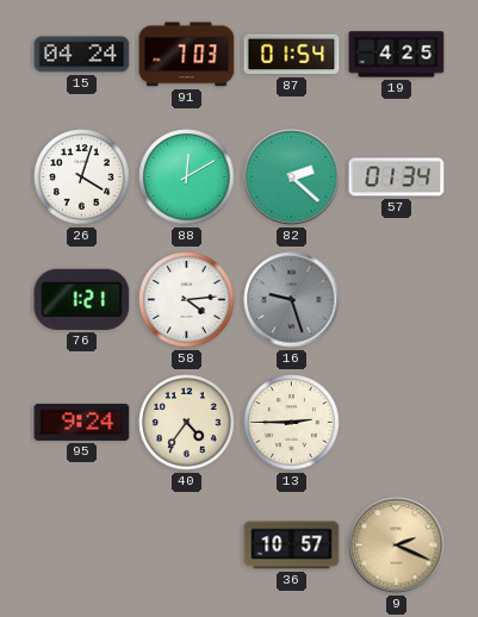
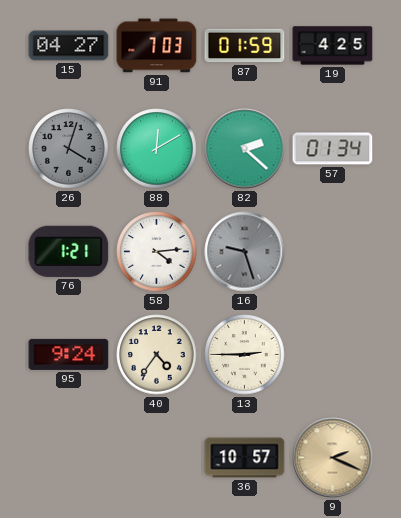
15: 04:24 -> 04:27 (69, 46)
87: 01:54 -> 01:59 (245, 46)
26 dial: white -> grey (69, 149)
